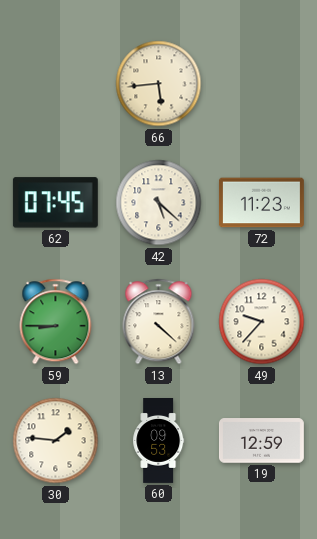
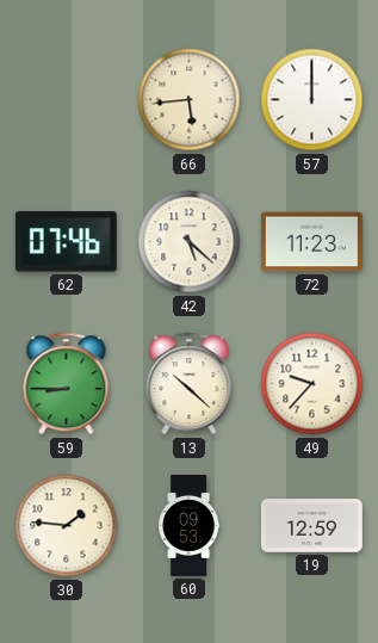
57: none -> 12:00 (312, 100)
62: 07:45 -> 07:46 (66, 242)
13: 4:22 -> 10:22 (190, 384)
